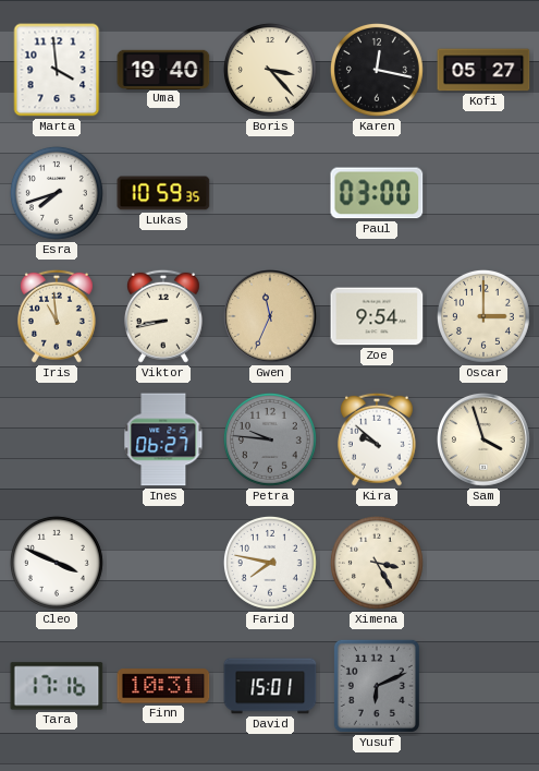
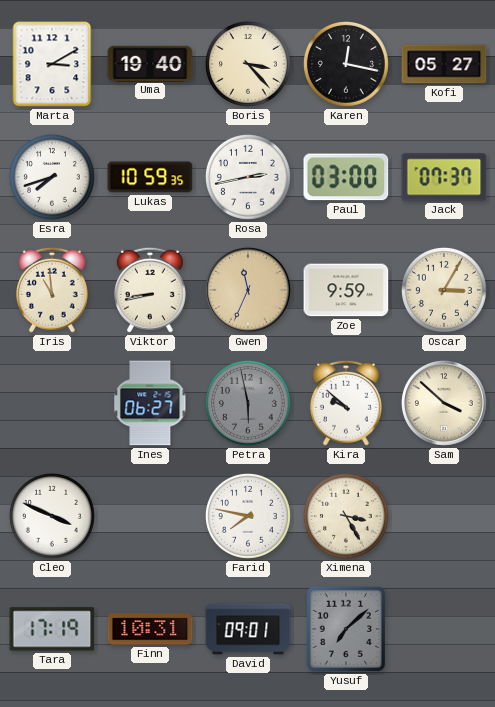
Marta: 3:59 -> 3:10 (52, 64)
Rosa: none -> 2:43 (248, 177)
Jack: none -> 07:37 (444, 177)
Zoe: 9:54 -> 9:59 (346, 290)
Oscar: 3:00 -> 3:05 (444, 290)
Petra: 9:46 -> 5:58 (248, 403)
Sam: 3:57 -> 3:52 (445, 404)
Tara: 17:16 -> 17:19 (52, 629)
David: 15:01 -> 09:01 (248, 629)
Yusuf: 6:11 -> 7:08 (346, 629)
